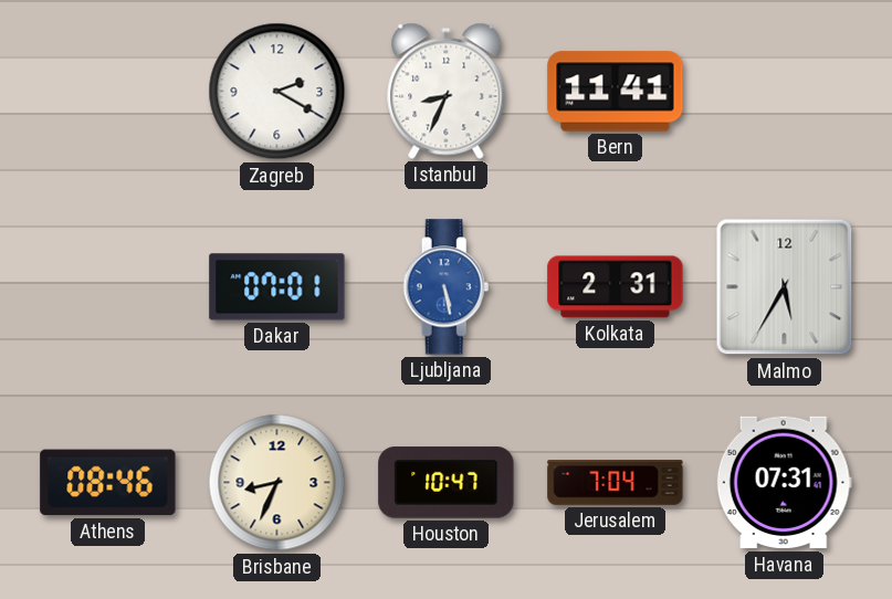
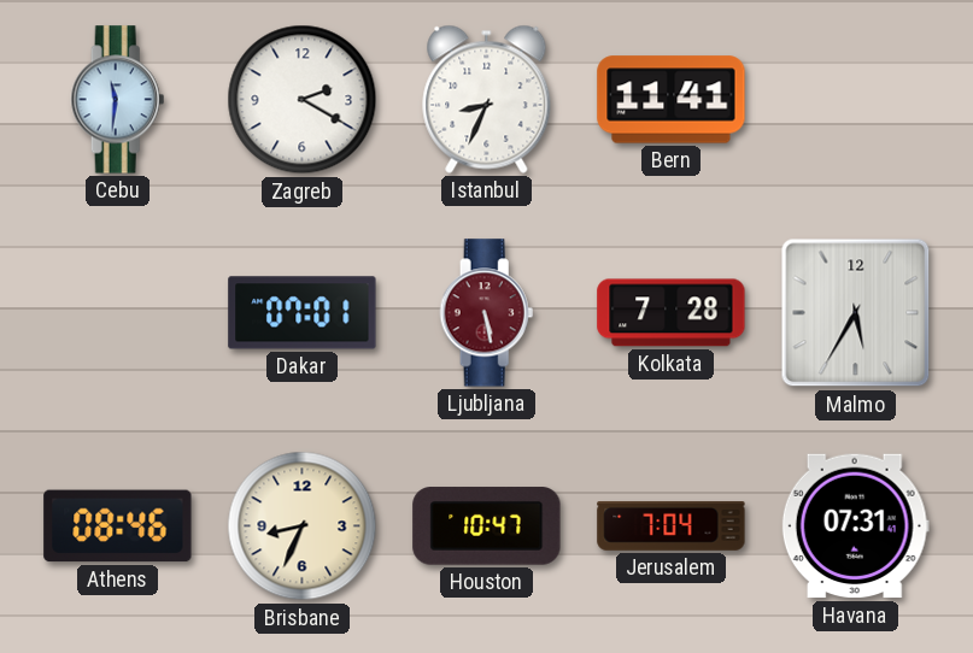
Cebu: none -> 11:31 (118, 100)
Ljubljana dial: blue -> burgundy (487, 313)
Kolkata: 2:31 -> 7:28 (672, 313)
